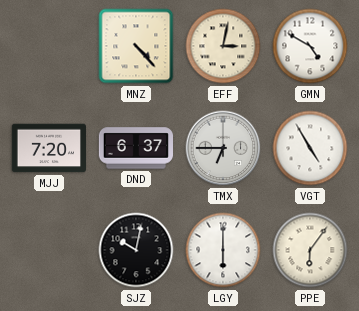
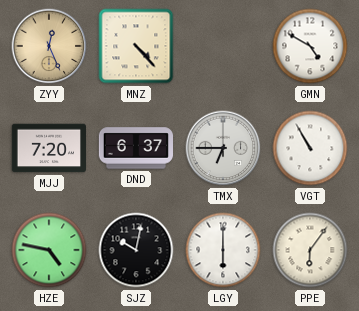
ZYY: none -> 12:26 (49, 46)
EFF: 3:02 -> none (223, 46)
VGT: 4:55 -> 10:55 (310, 148)
HZE: none -> 4:47 (49, 250)
